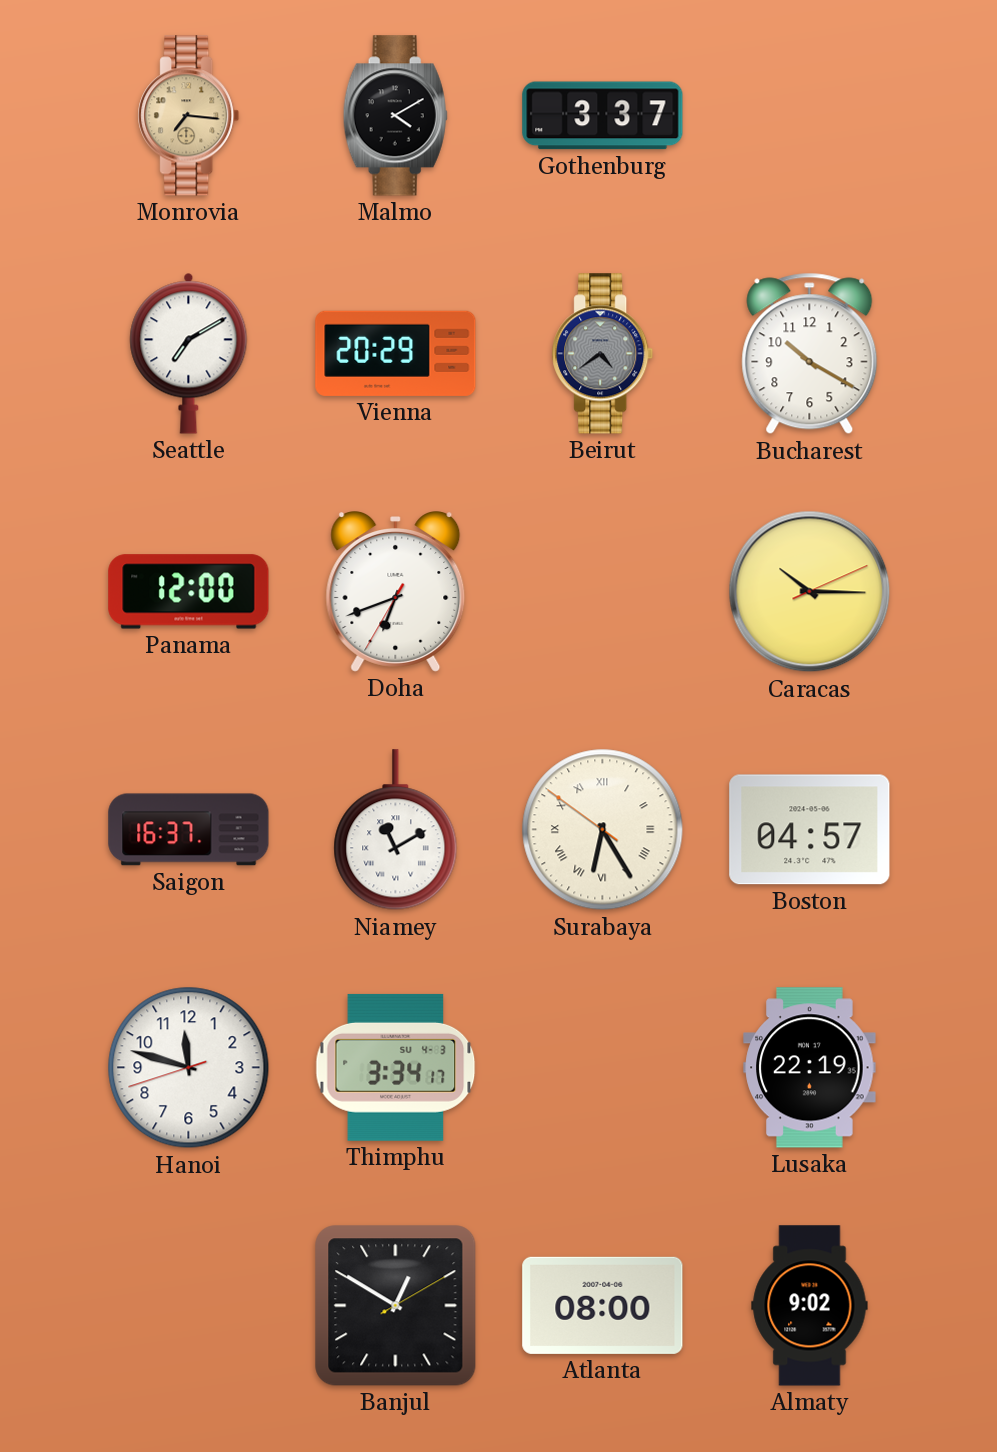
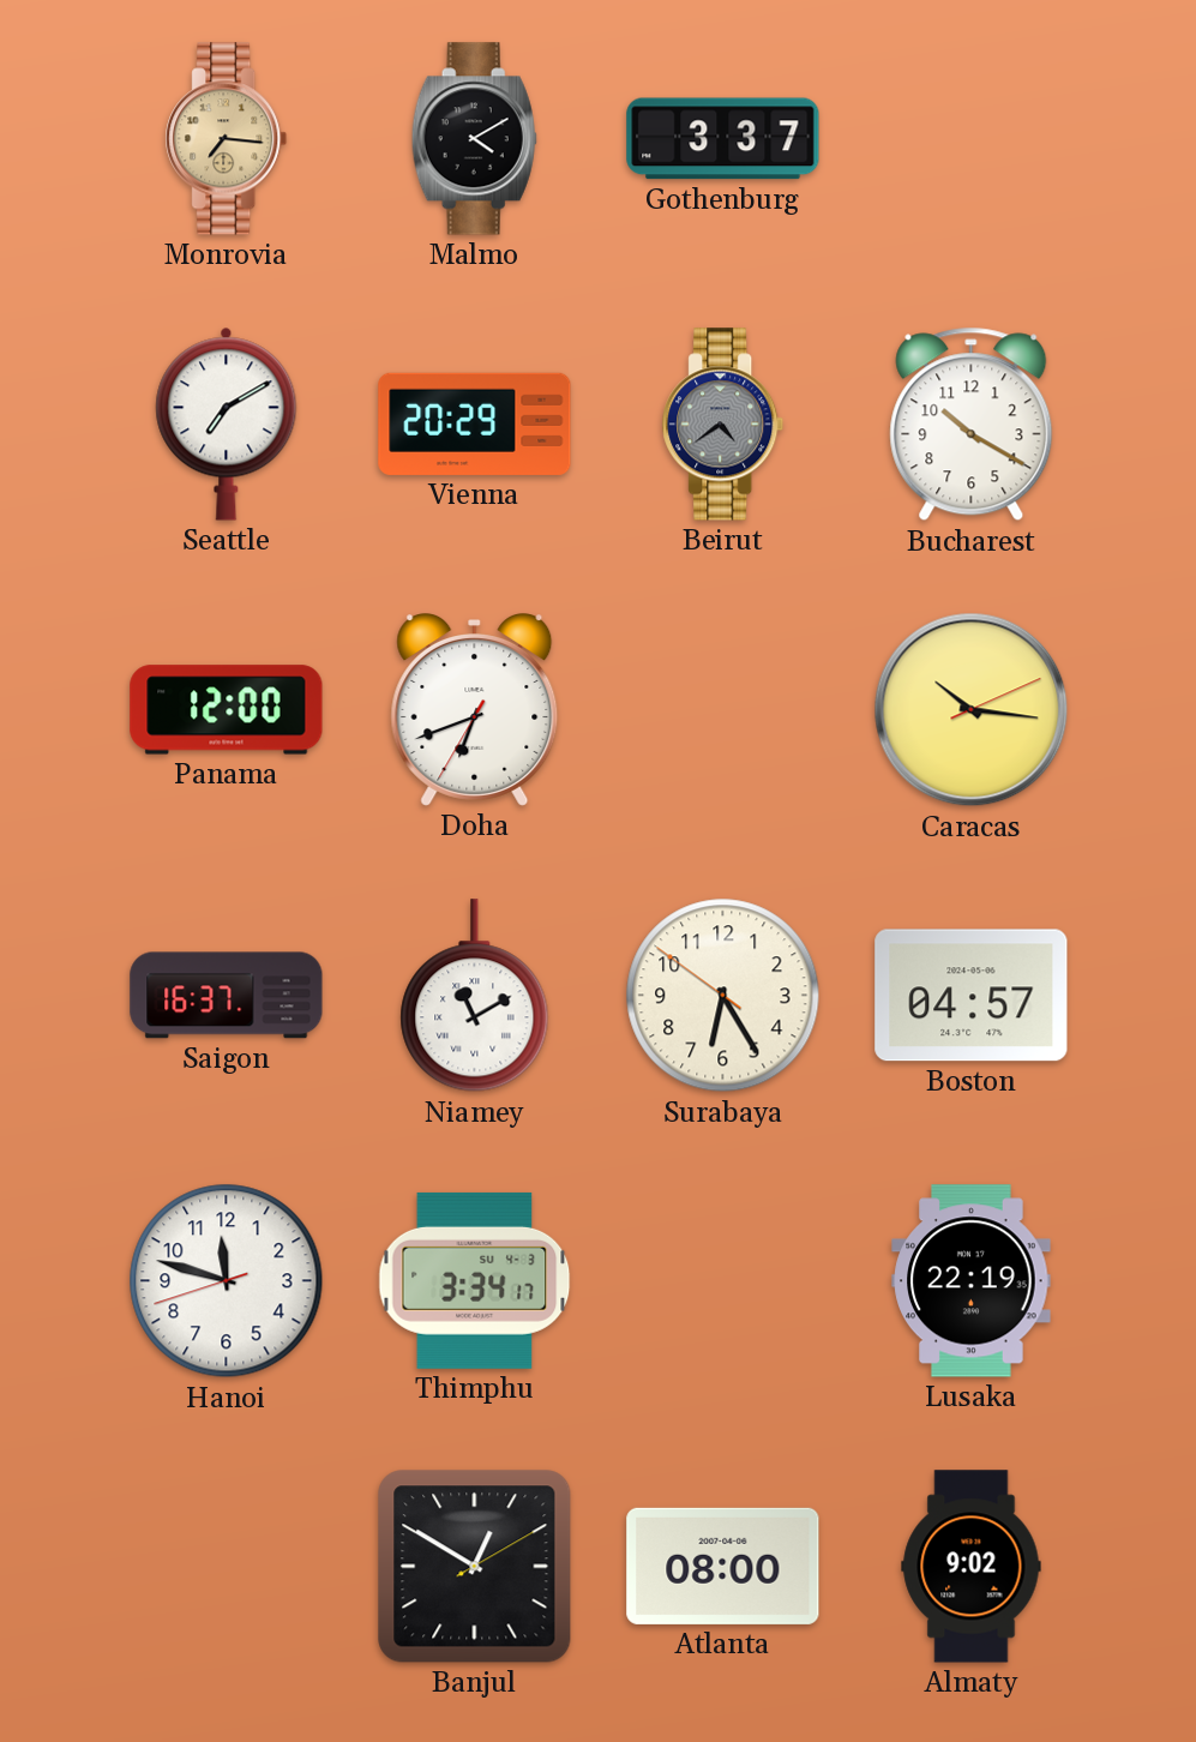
Caracas: 10:15 -> 10:16 (972, 710)
Surabaya numerals: Roman -> Arabic (723, 996)
